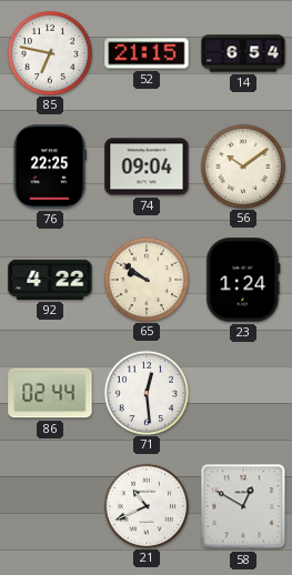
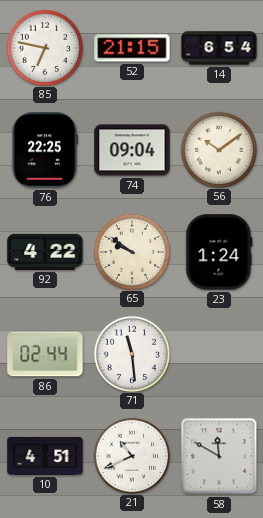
71: 12:29 -> 11:29 (131, 353)
10: none -> 4:51 (45, 456)
58: 12:50 -> 11:50 (219, 456)
